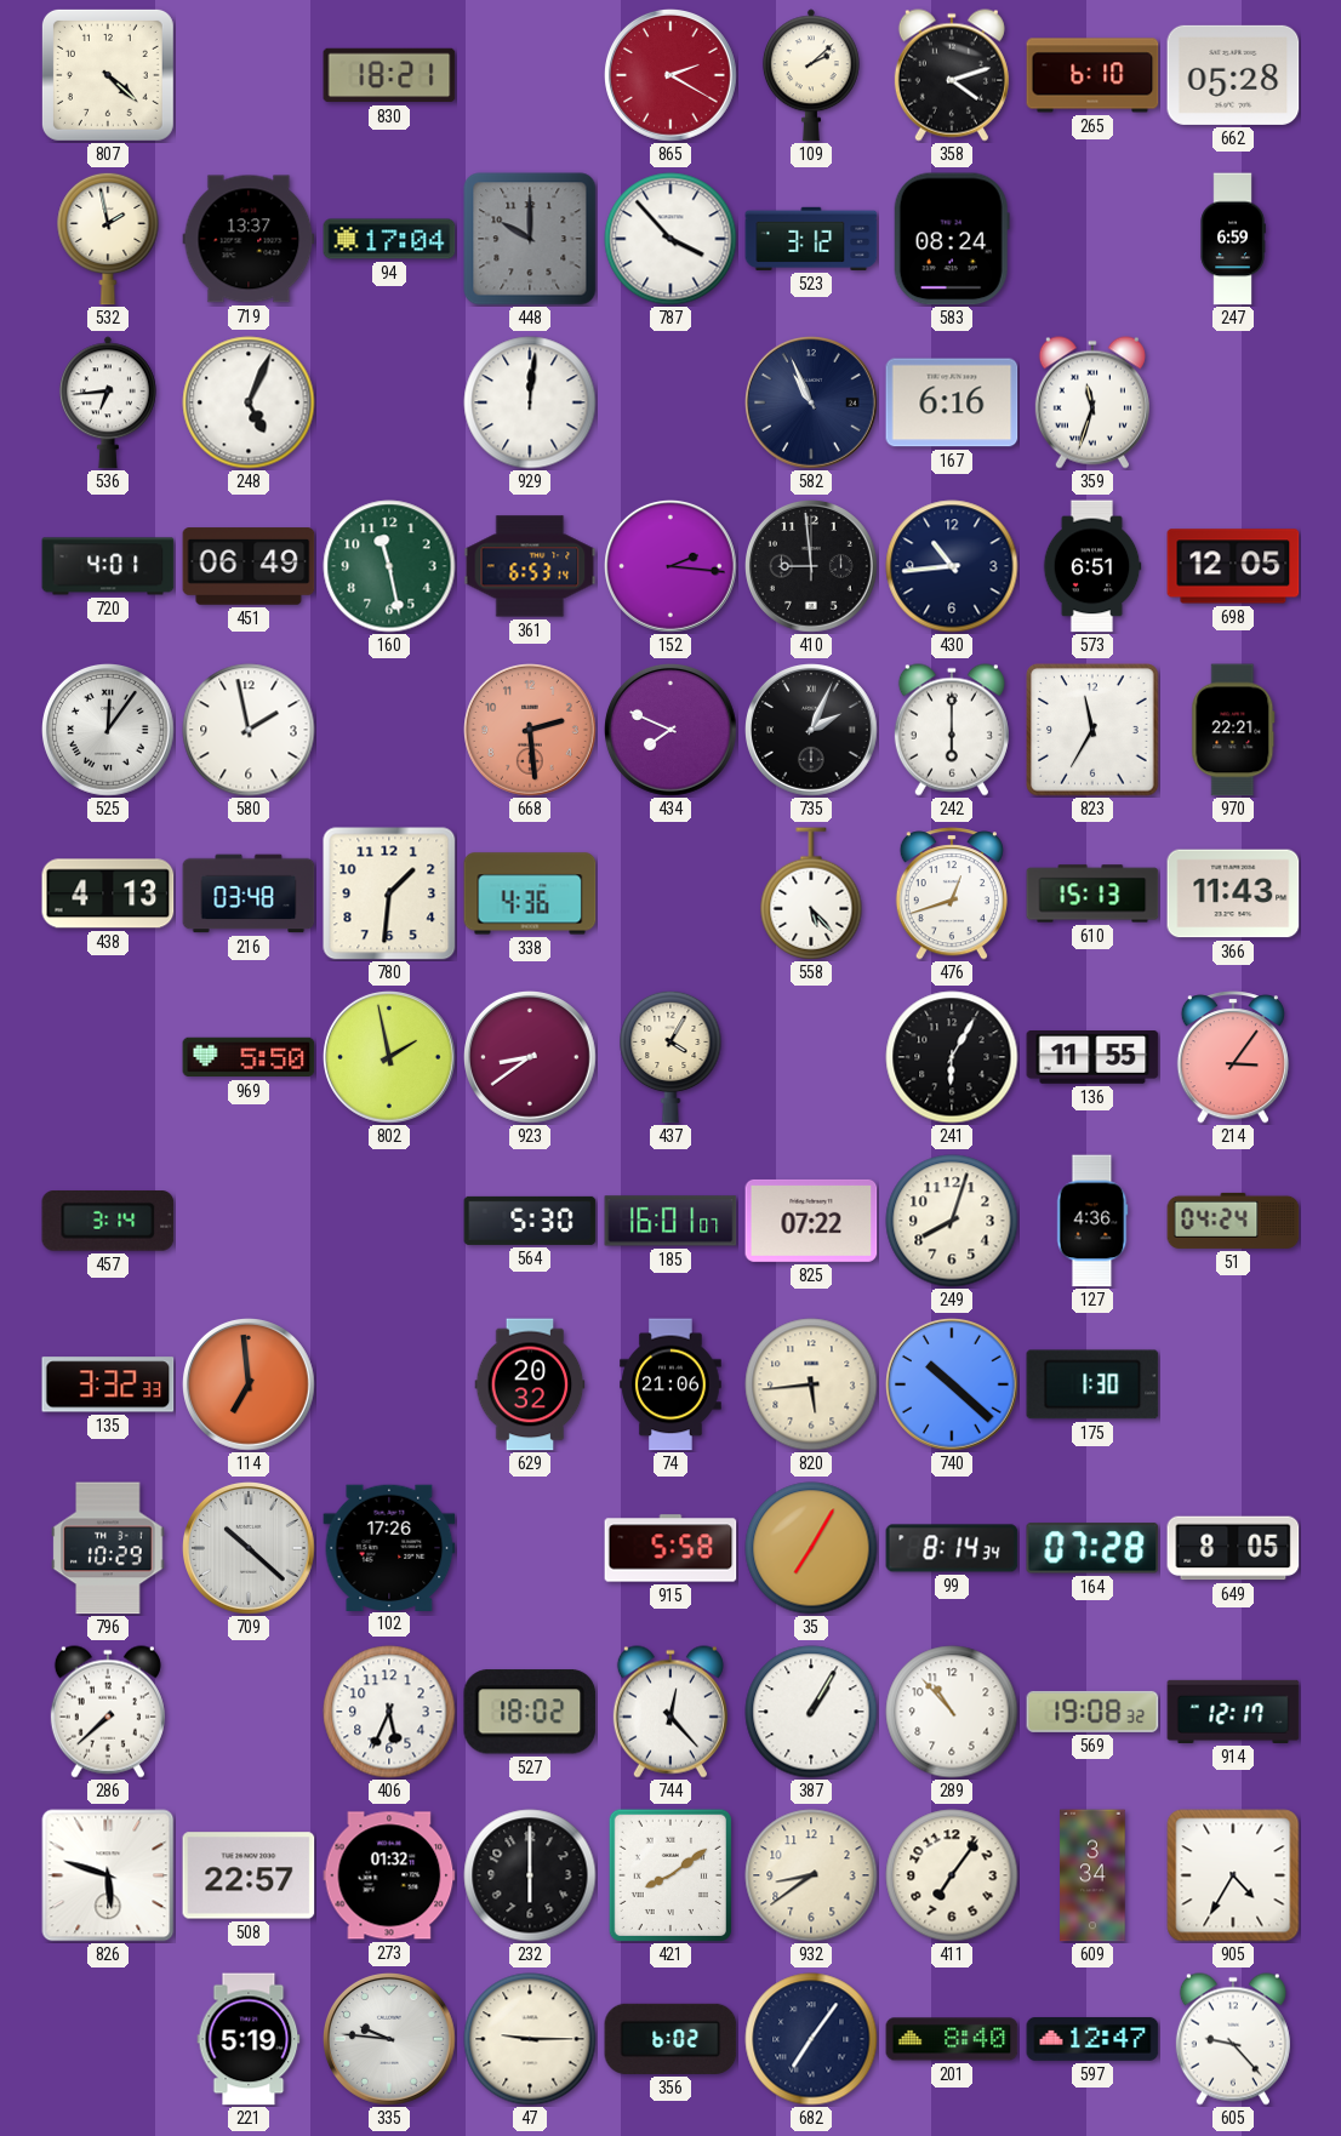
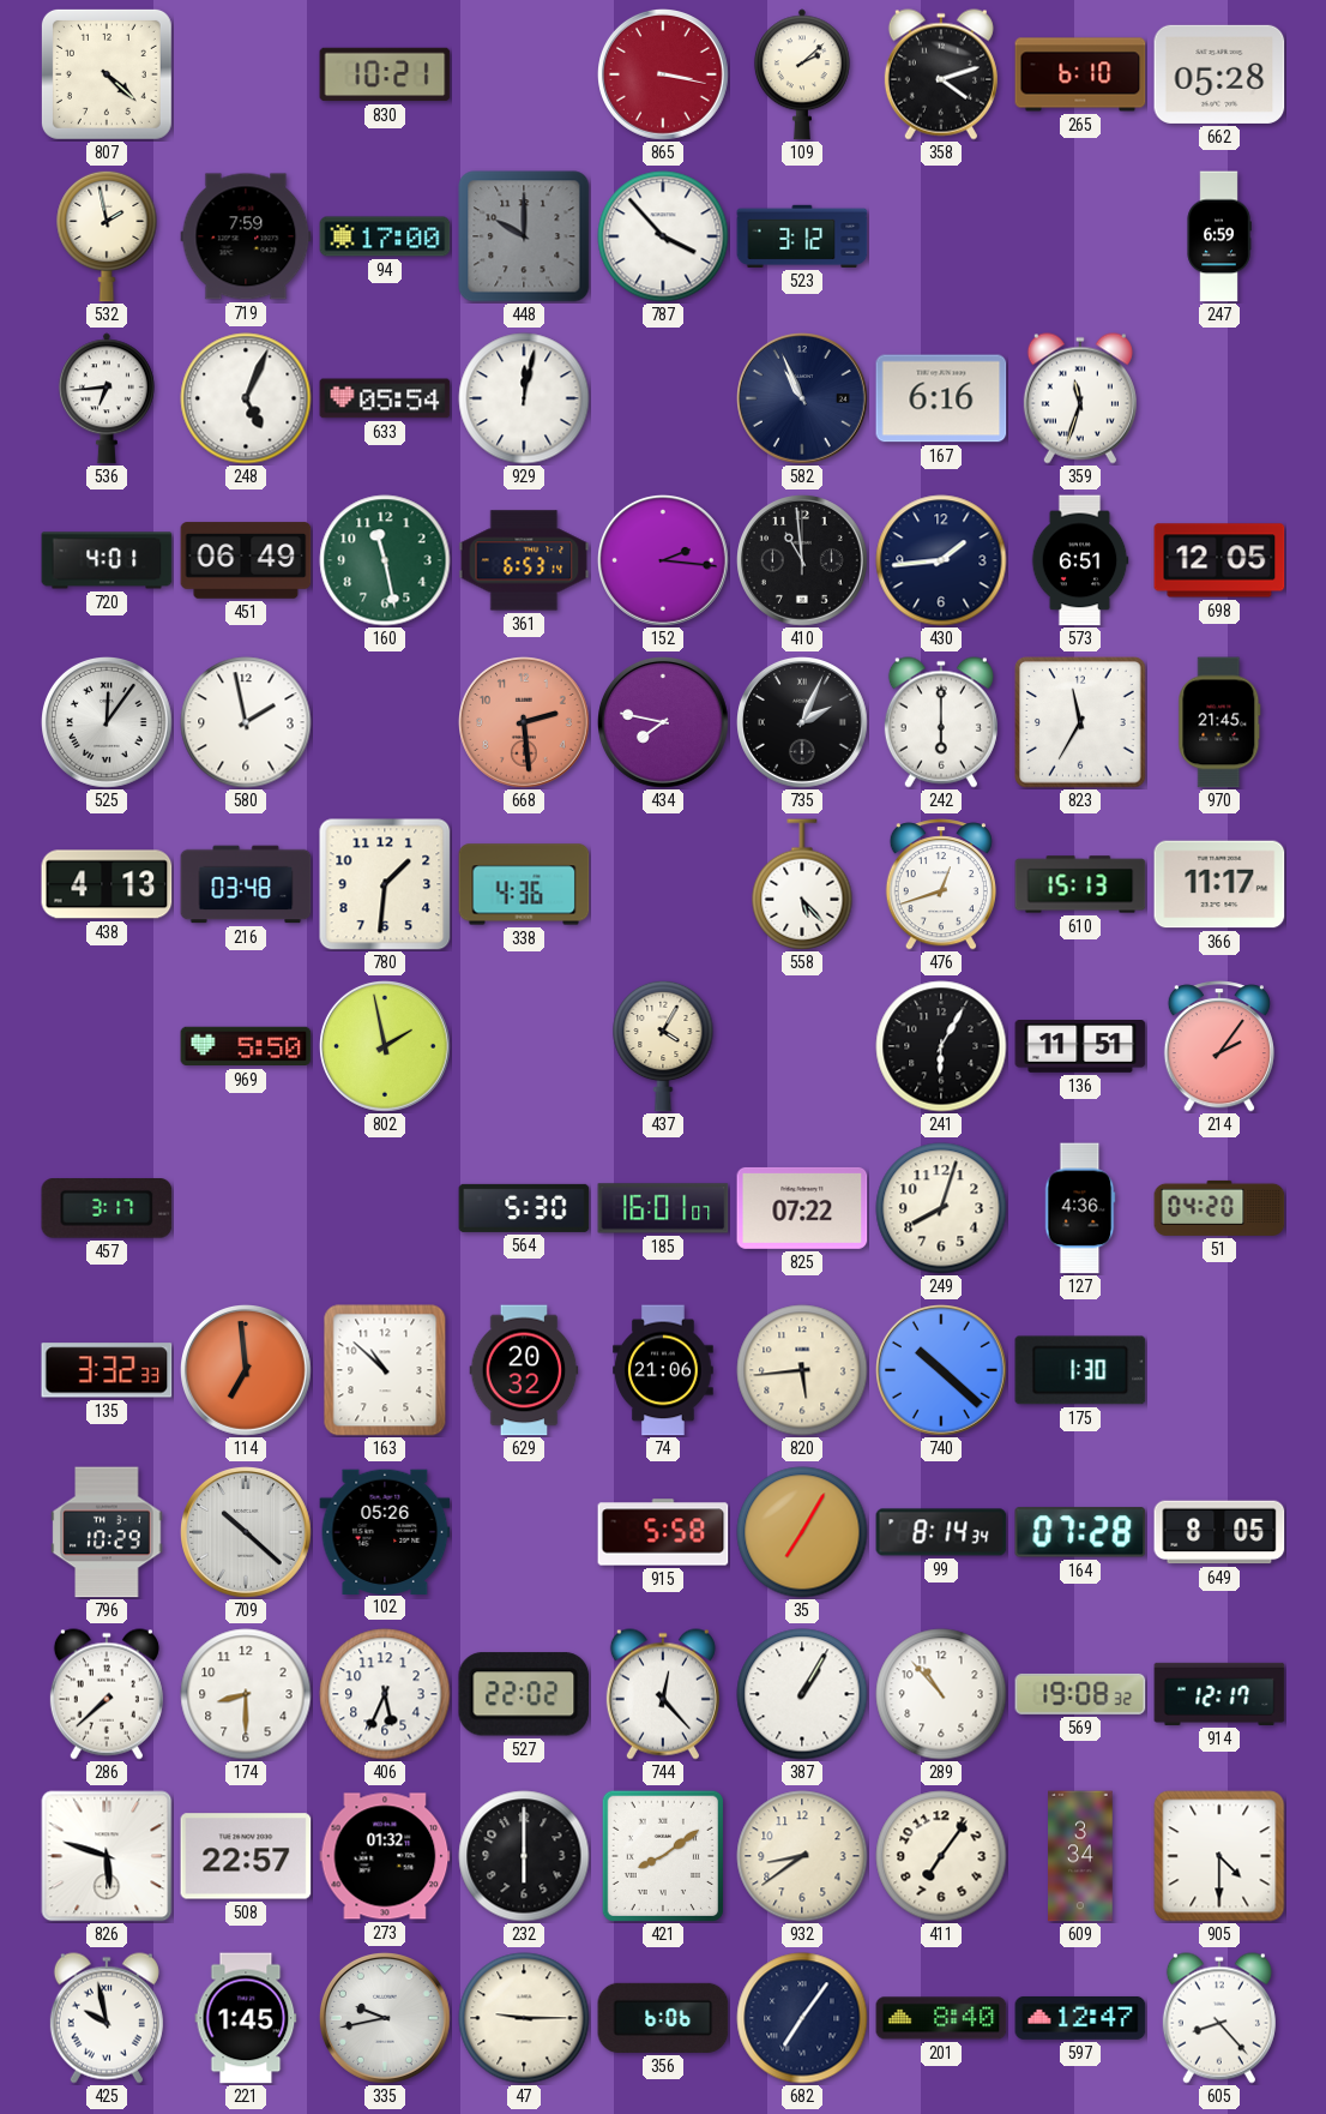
830: 18:21 -> 10:21 (385, 74)
865: 2:20 -> 3:17 (664, 76)
719: 13:37 -> 7:59 (246, 236)
94: 17:04 -> 17:00 (385, 236)
583: 08:24 -> none (952, 239)
633: none -> 05:54 (385, 398)
929: 12:01 -> 12:02 (524, 398)
410: 8:59 -> 10:59 (803, 561)
430: 10:44 -> 1:44 (941, 560)
434: 7:49 -> 7:47 (664, 723)
970: 22:21 -> 21:45 (1219, 722)
366: 11:43 -> 11:17 (1219, 884)
923: 8:39 -> none (531, 1058)
136: 11:55 -> 11:51 (1080, 1047)
214: 3:06 -> 2:06 (1219, 1046)
457: 3:14 -> 3:17 (107, 1209)
51: 04:24 -> 04:20 (1219, 1208)
163: none -> 10:52 (385, 1370)
102: 17:26 -> 05:26 (385, 1531)
174: none -> 8:30 (246, 1694)
527: 18:02 -> 22:02 (524, 1694)
905: 4:35 -> 4:30 (1219, 1856)
425: none -> 9:58 (107, 2018)
221: 5:19 -> 1:45 (246, 2018)
335: 9:46 -> 9:43 (386, 2019)
356: 6:02 -> 6:06 (663, 2018)
605: 9:23 -> 8:23 (1219, 2018)
